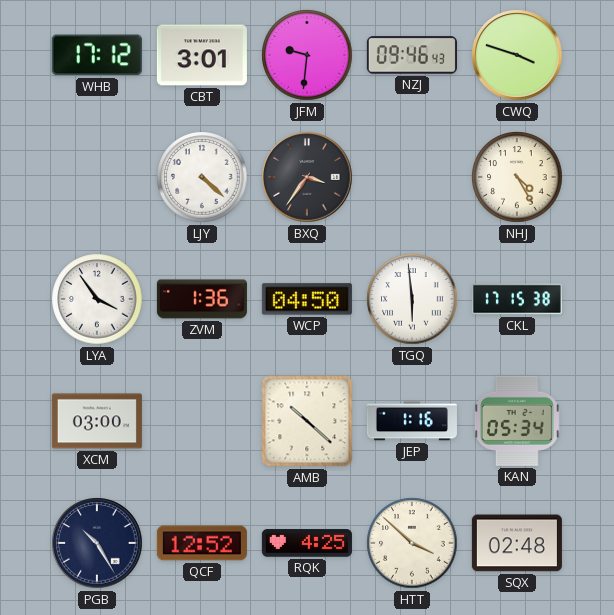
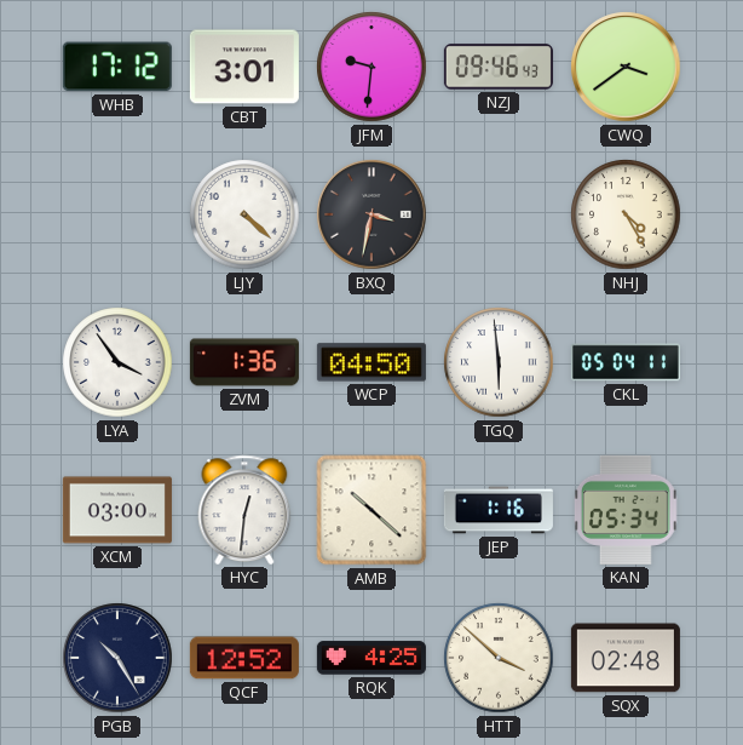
CWQ: 3:48 -> 3:39 (626, 67)
BXQ: 3:36 -> 3:32 (372, 214)
CKL: 17:15 -> 05:04 (626, 362)
HYC: none -> 12:31 (244, 510)
